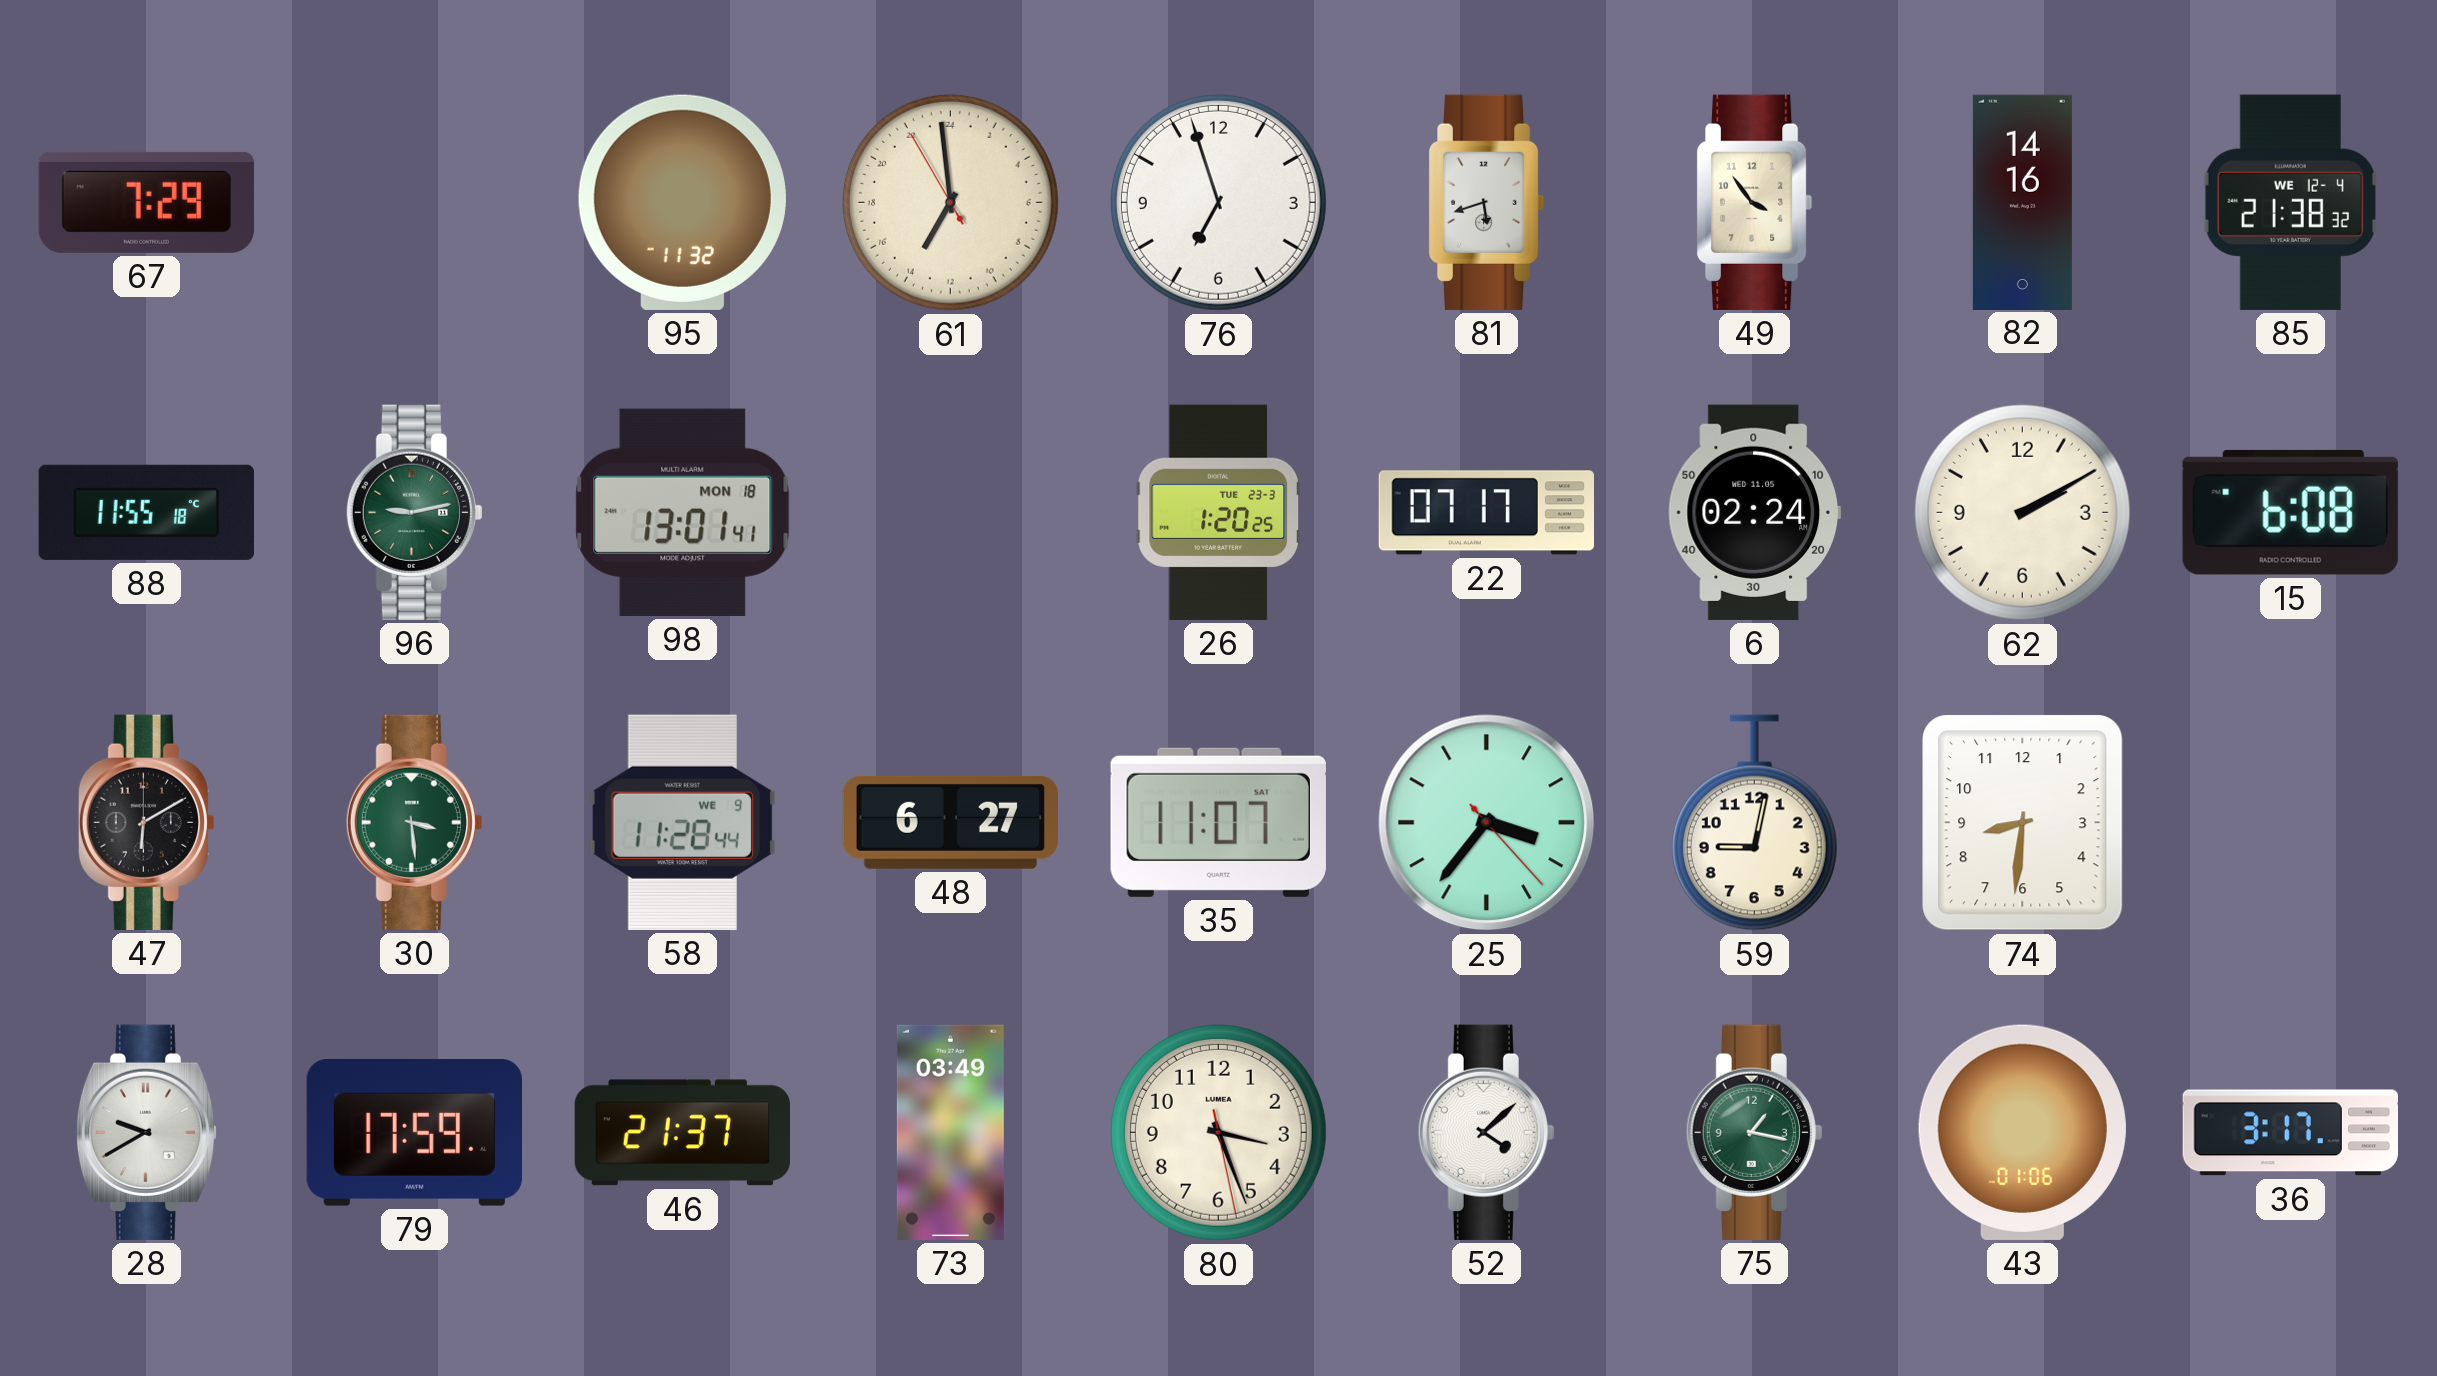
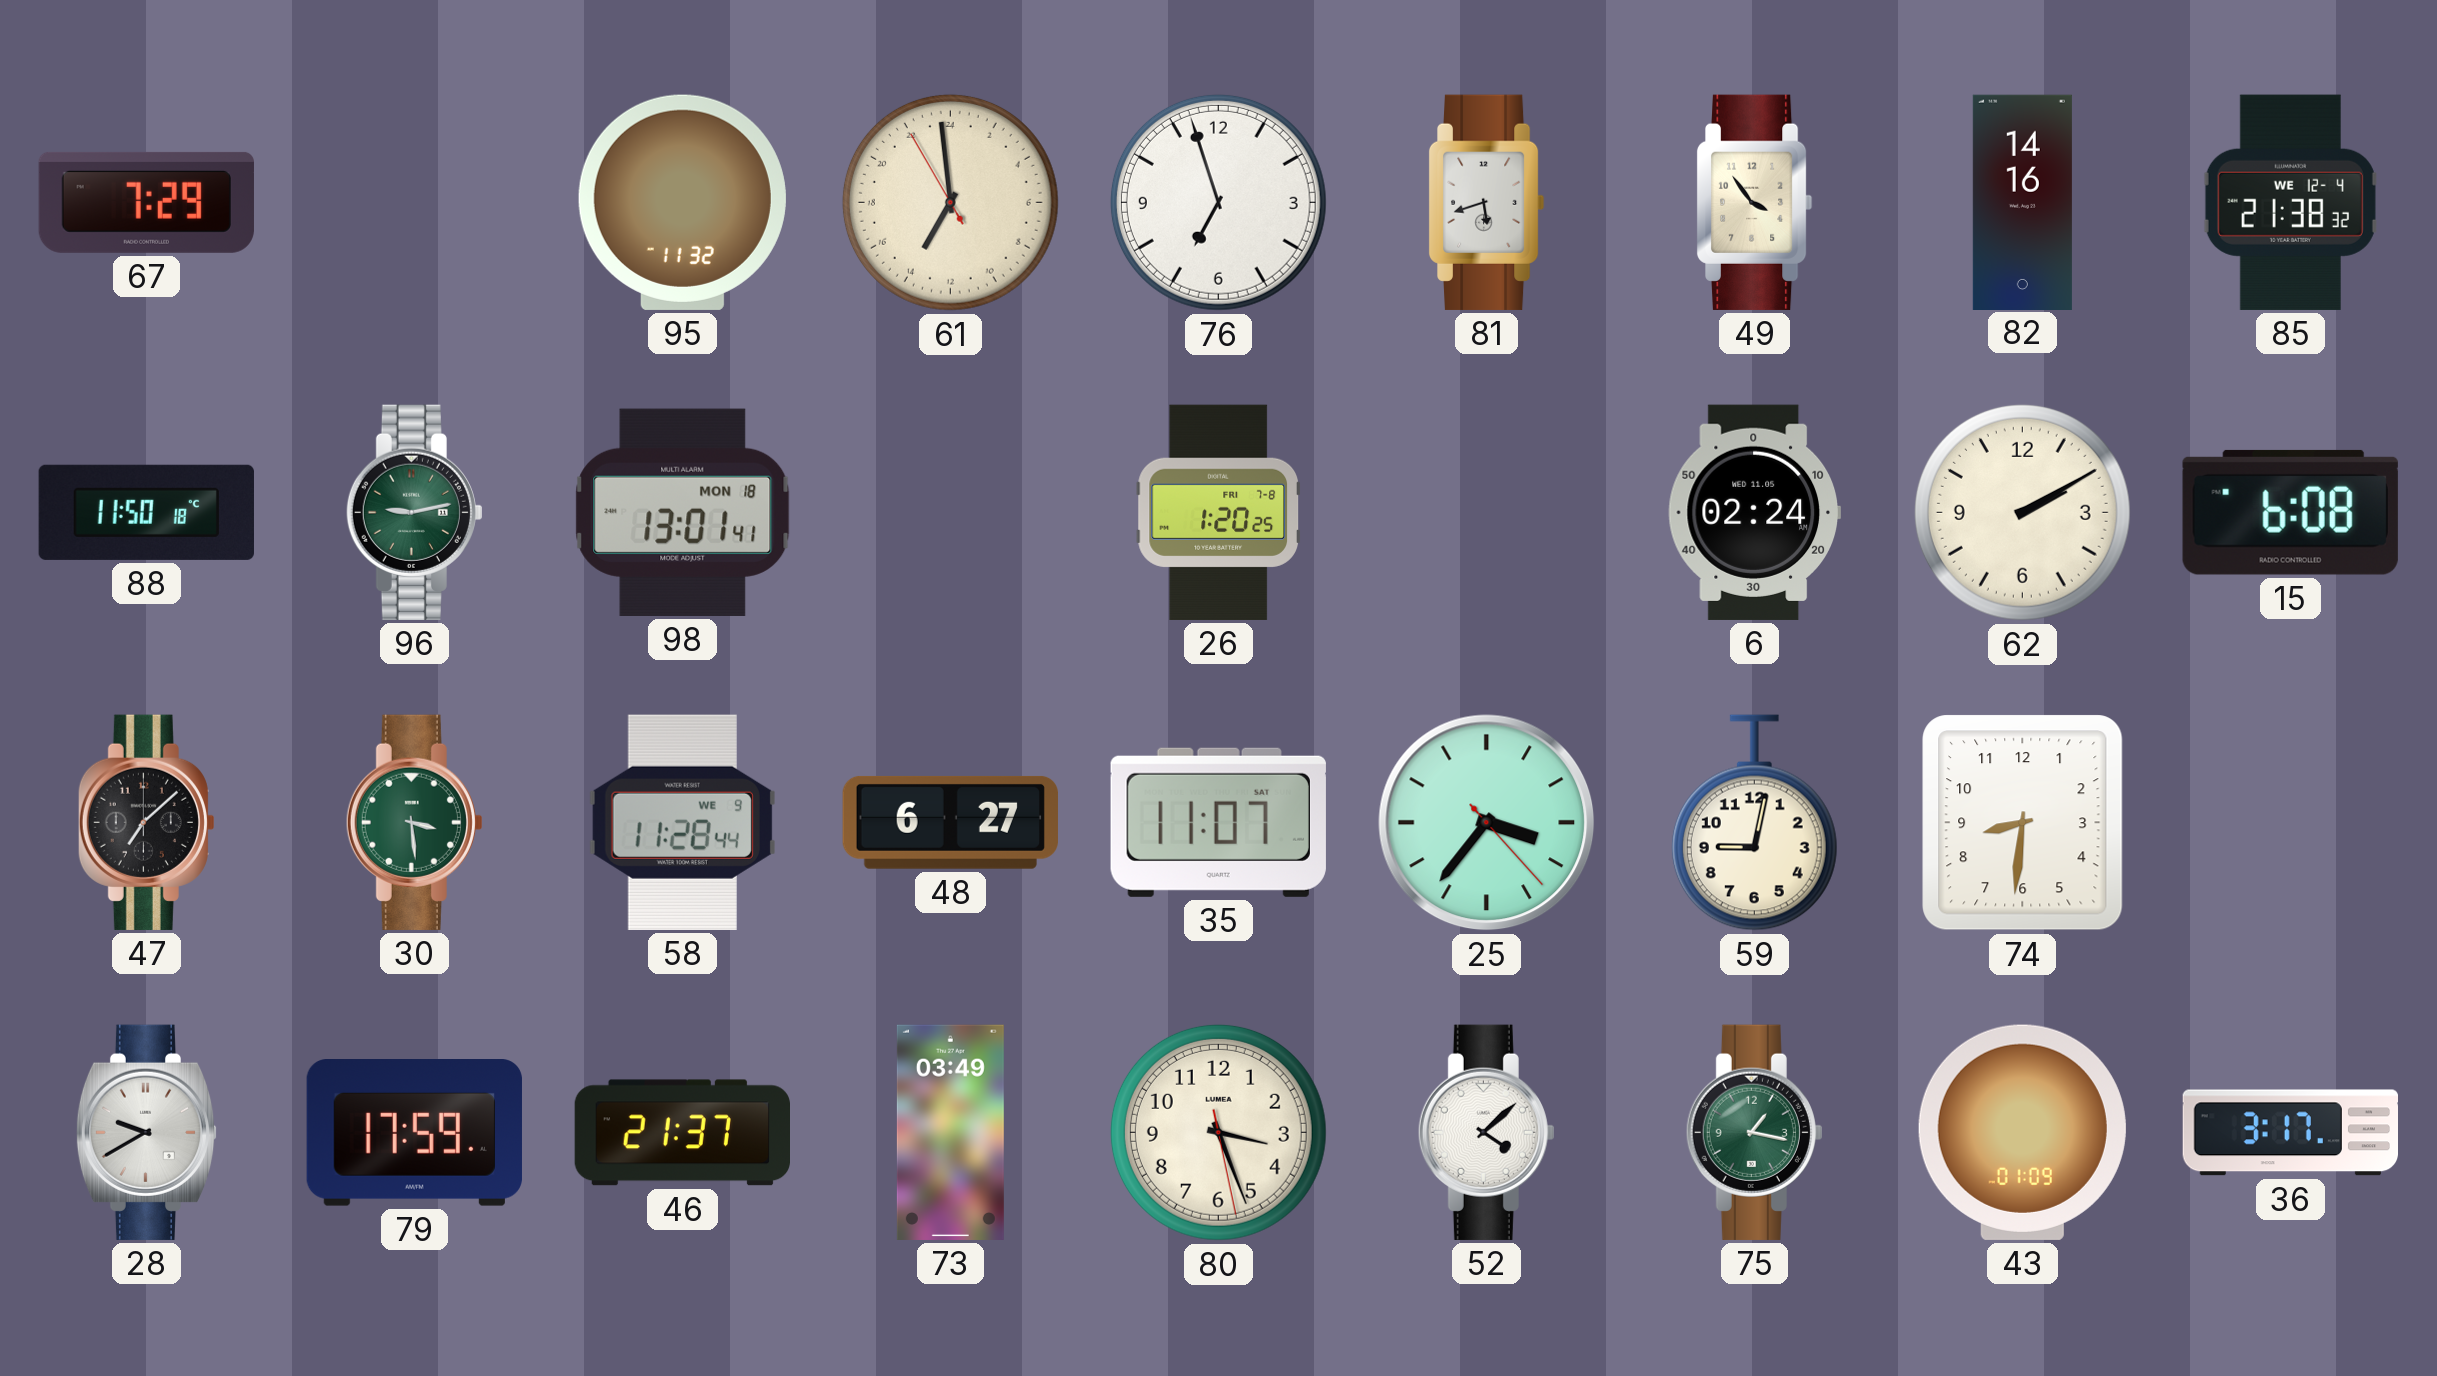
88: 11:55 -> 11:50 (146, 512)
26 date: TUE 23-3 -> FRI 7-8 (1218, 512)
22: 07:17 -> none (1486, 513)
47: 6:10 -> 7:08 (146, 822)
43: 01:06 -> 01:09 (2022, 1132)
